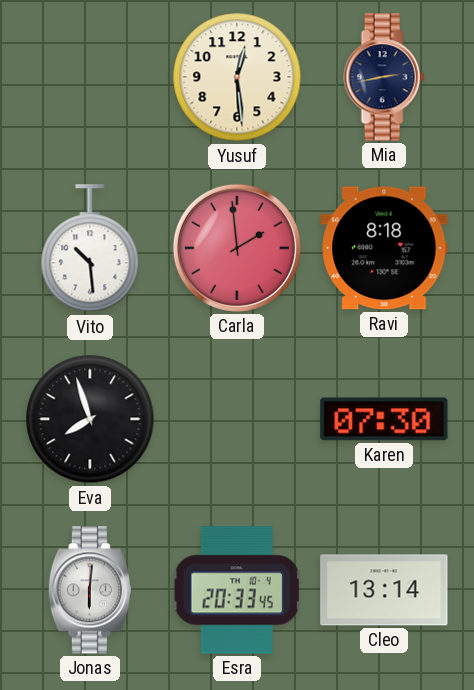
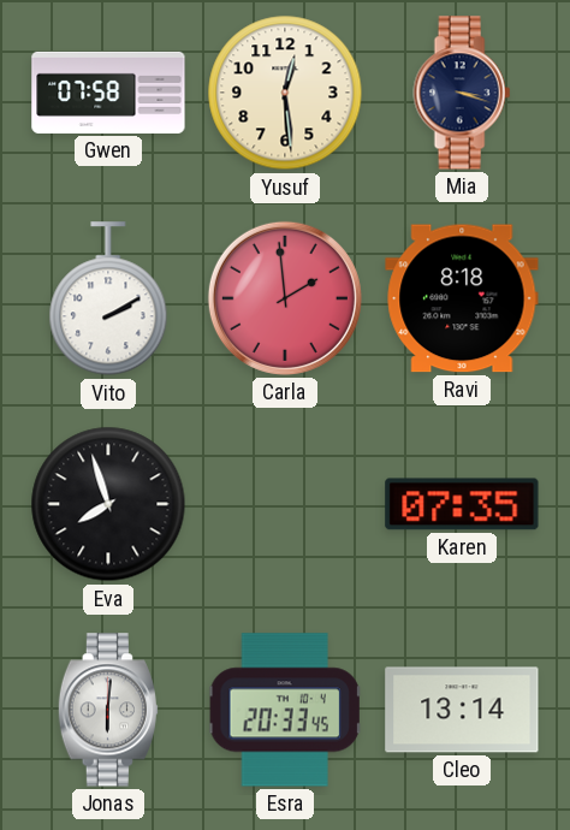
Gwen: none -> 07:58 (108, 93)
Mia: 2:43 -> 3:18 (462, 93)
Vito: 10:29 -> 2:10 (108, 300)
Karen: 07:30 -> 07:35 (462, 504)
